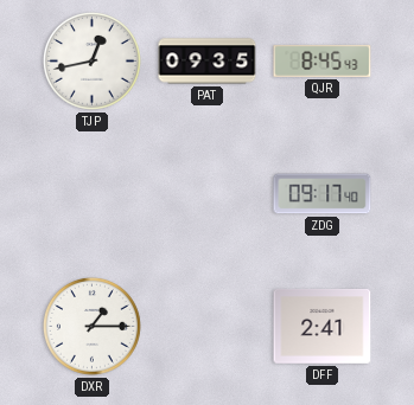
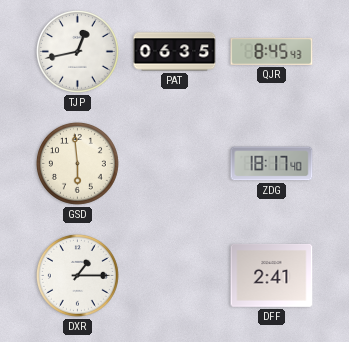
PAT: 09:35 -> 06:35 (175, 52)
GSD: none -> 5:59 (77, 163)
ZDG: 09:17 -> 18:17 (272, 164)
